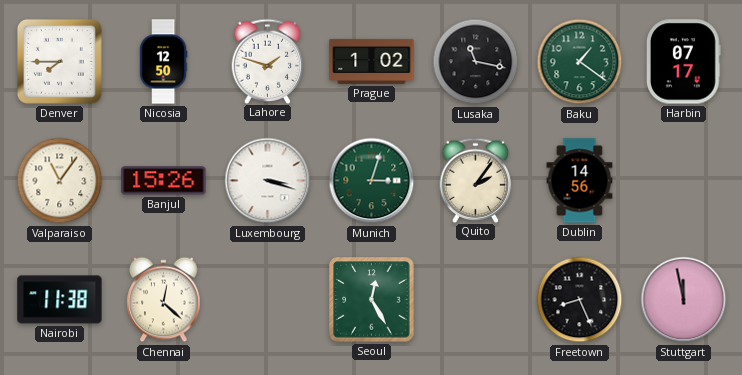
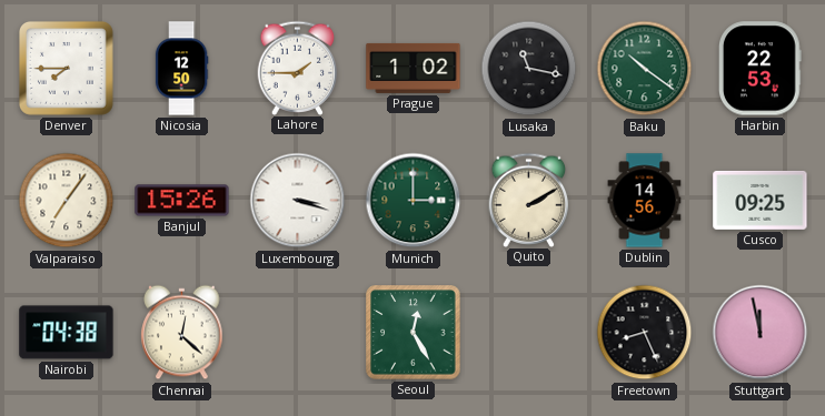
Lahore: 1:48 -> 1:45 (298, 68)
Baku: 1:21 -> 10:21 (645, 69)
Harbin: 07:17 -> 22:53 (761, 69)
Valparaiso: 11:06 -> 7:06 (67, 201)
Munich: 3:03 -> 3:00 (414, 201)
Quito: 2:06 -> 2:10 (529, 200)
Cusco: none -> 09:25 (761, 200)
Nairobi: 11:38 -> 04:38 (67, 333)
